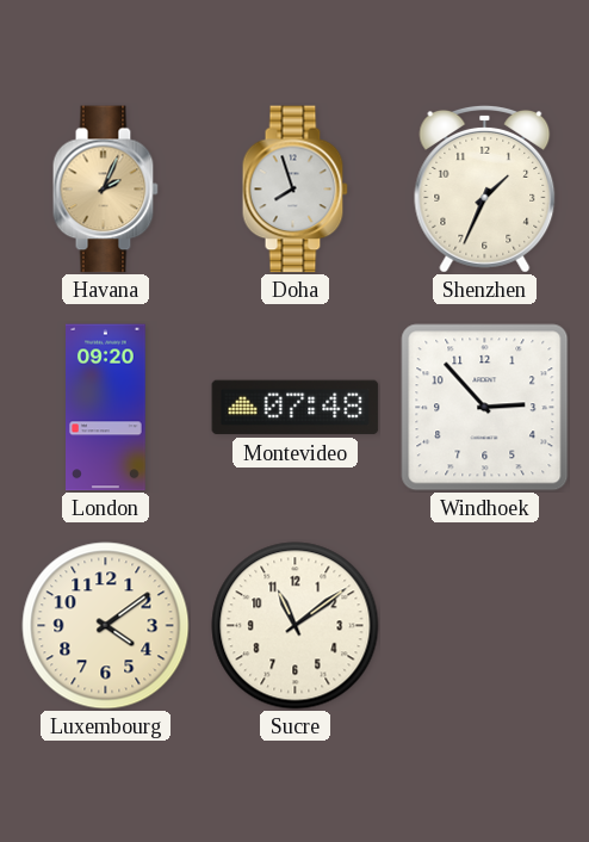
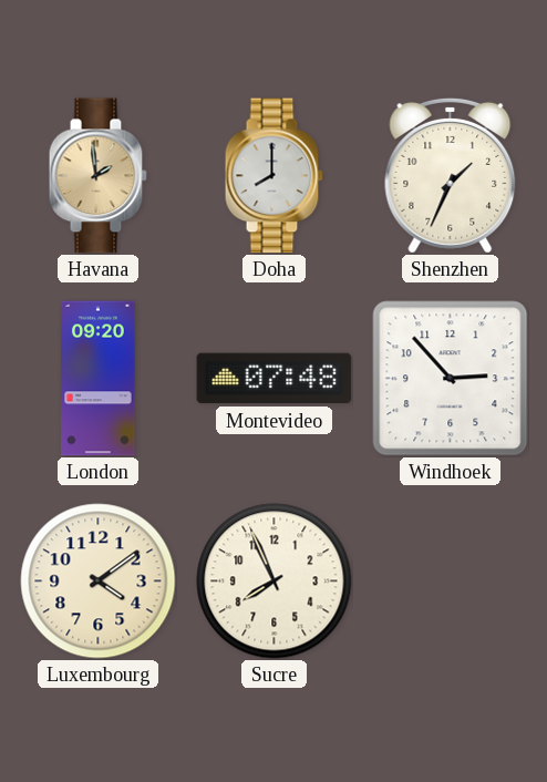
Havana: 2:04 -> 1:59 (97, 176)
Doha: 7:57 -> 8:00 (273, 176)
Sucre: 11:09 -> 7:56 (275, 582)
